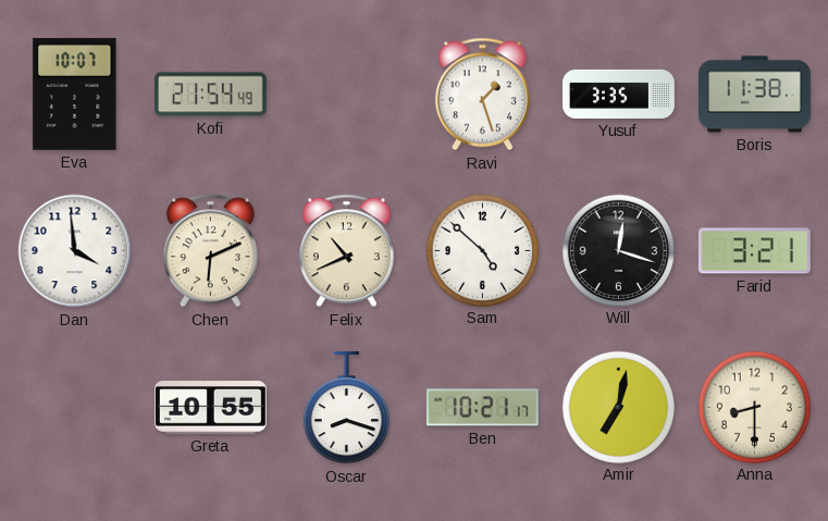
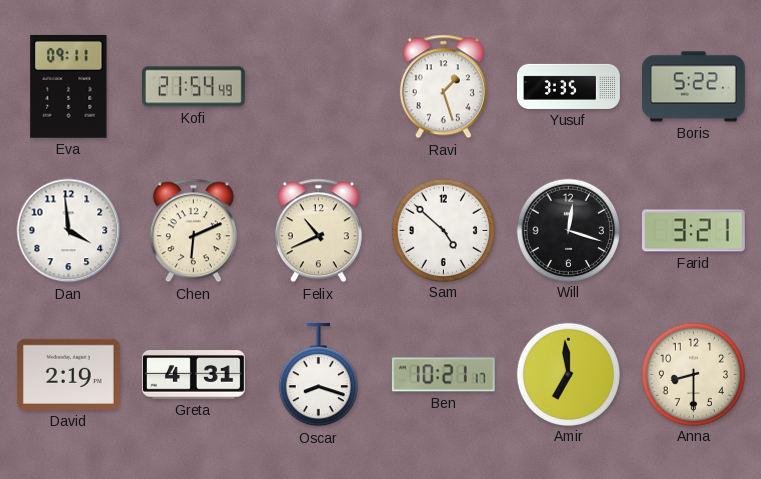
Eva: 10:07 -> 09:11 (69, 86)
Boris: 11:38 -> 5:22 (694, 87)
David: none -> 2:19 (68, 374)
Greta: 10:55 -> 4:31 (193, 375)
Amir: 7:02 -> 6:59 (568, 374)
